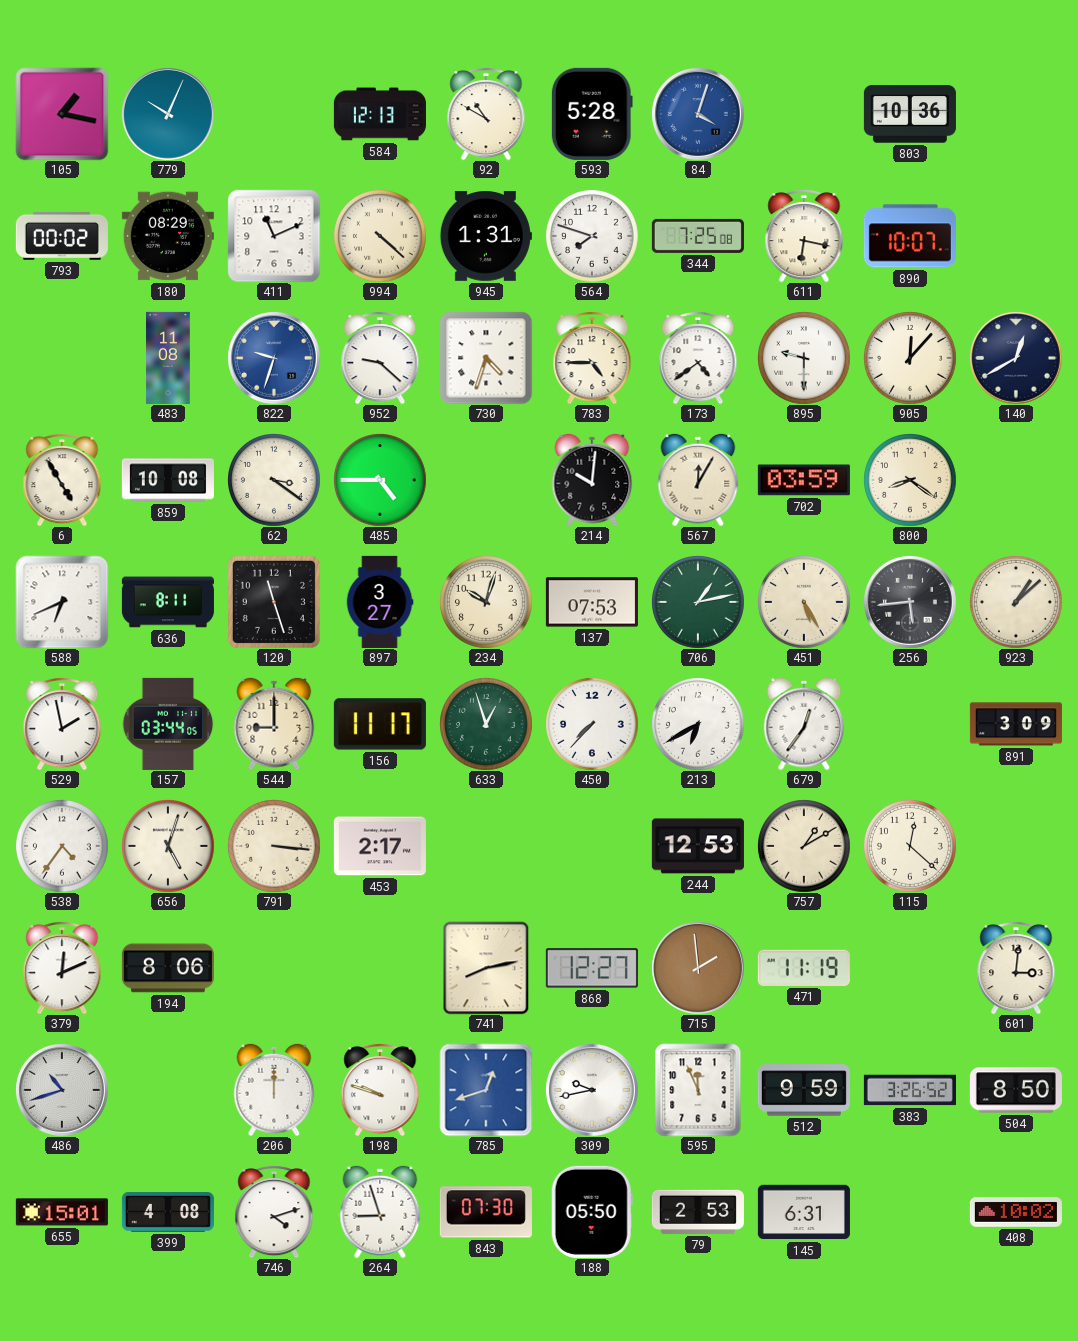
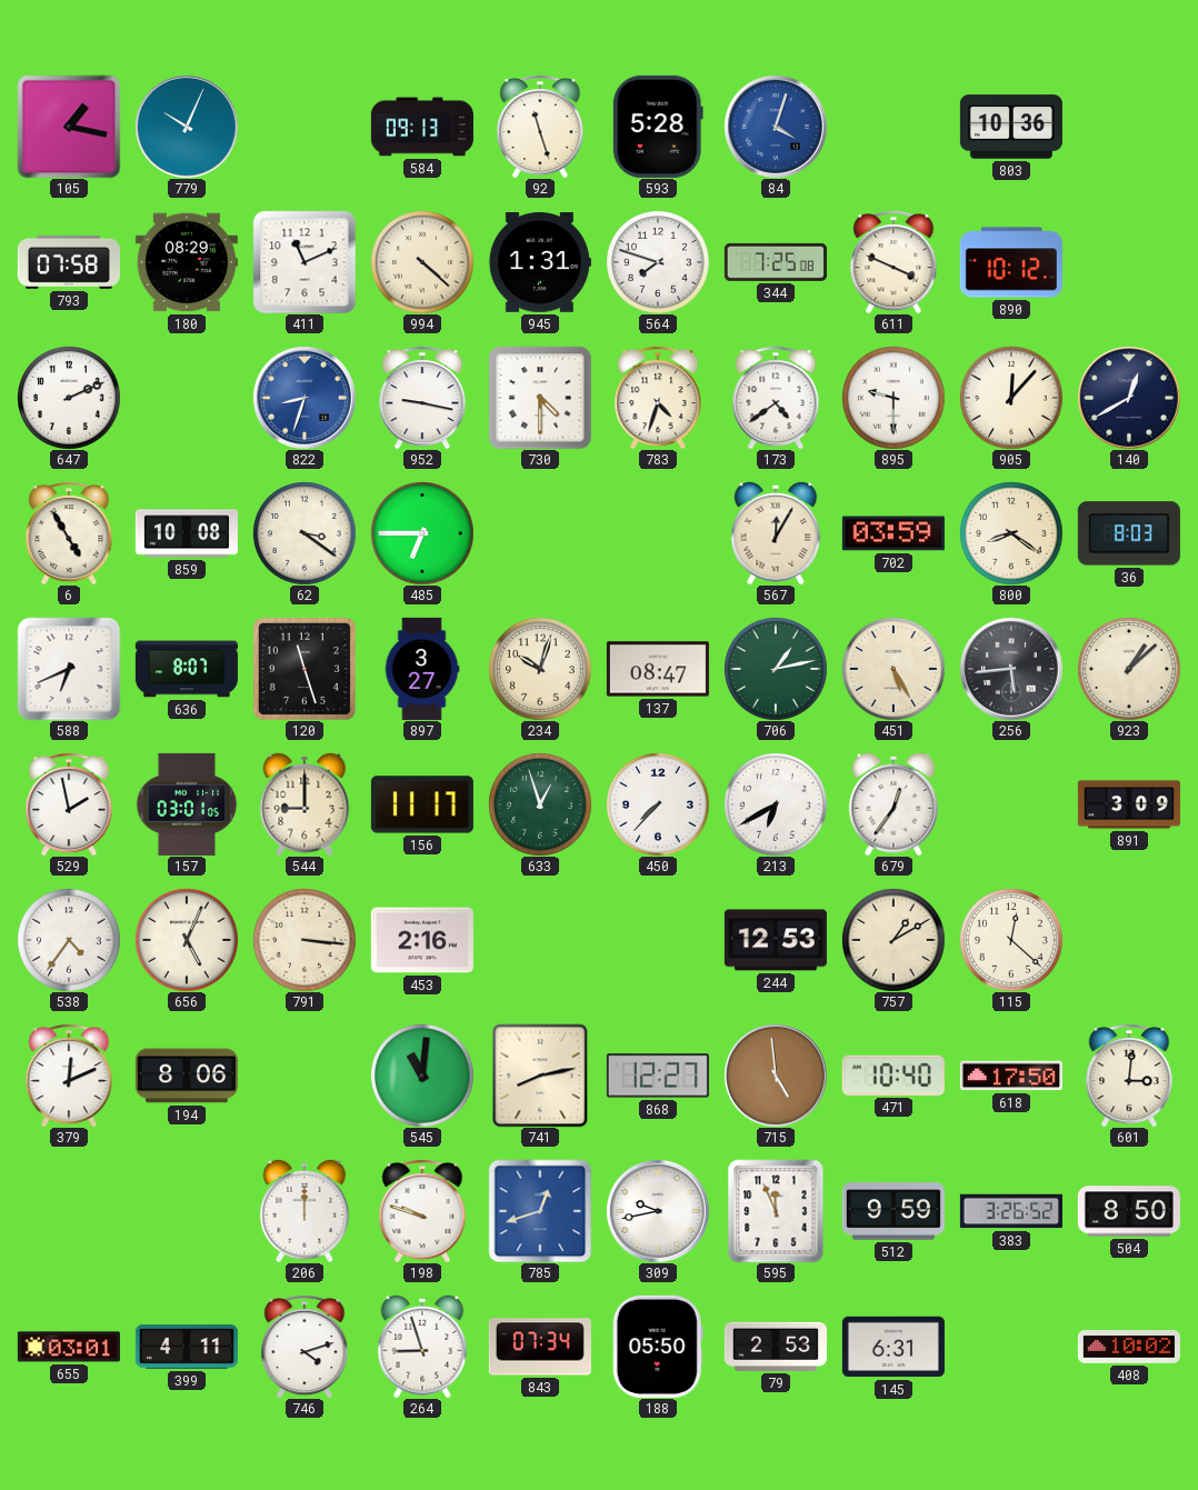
584: 12:13 -> 09:13 (422, 127)
92: 10:50 -> 11:27 (540, 127)
793: 00:02 -> 07:58 (69, 262)
611: 6:17 -> 3:49 (893, 262)
890: 10:07 -> 10:12 (1011, 262)
647: none -> 2:11 (69, 398)
483: 11:08 -> none (168, 358)
822: 9:33 -> 8:33 (305, 398)
952: 9:22 -> 9:17 (422, 398)
730: 4:33 -> 4:30 (540, 398)
783: 4:45 -> 4:33 (658, 398)
485: 4:45 -> 6:45 (422, 533)
214: 10:01 -> none (592, 480)
36: none -> 8:03 (1129, 533)
636: 8:11 -> 8:07 (187, 669)
137: 07:53 -> 08:47 (658, 669)
157: 03:44 -> 03:01 (187, 804)
656: 5:03 -> 5:04 (187, 940)
453: 2:17 -> 2:16 (422, 940)
545: none -> 11:01 (422, 1076)
715: 1:59 -> 4:59 (776, 1076)
471: 11:19 -> 10:40 (893, 1076)
618: none -> 17:50 (1011, 1076)
486: 10:42 -> none (62, 1090)
655: 15:01 -> 03:01 (69, 1347)
399: 4:08 -> 4:11 (187, 1348)
843: 07:30 -> 07:34 (540, 1347)
